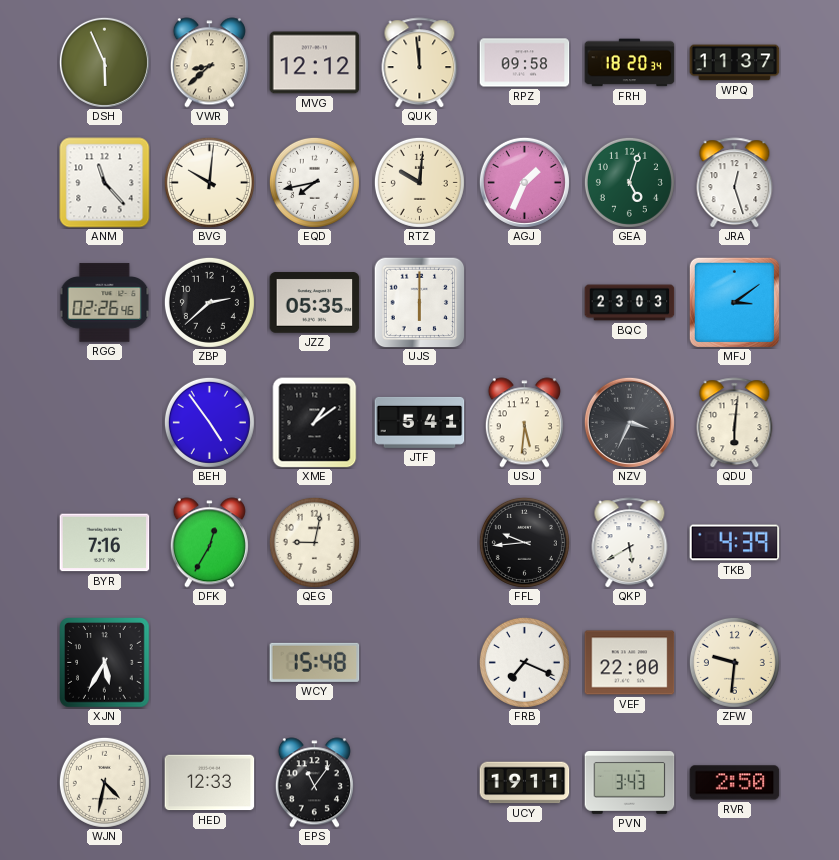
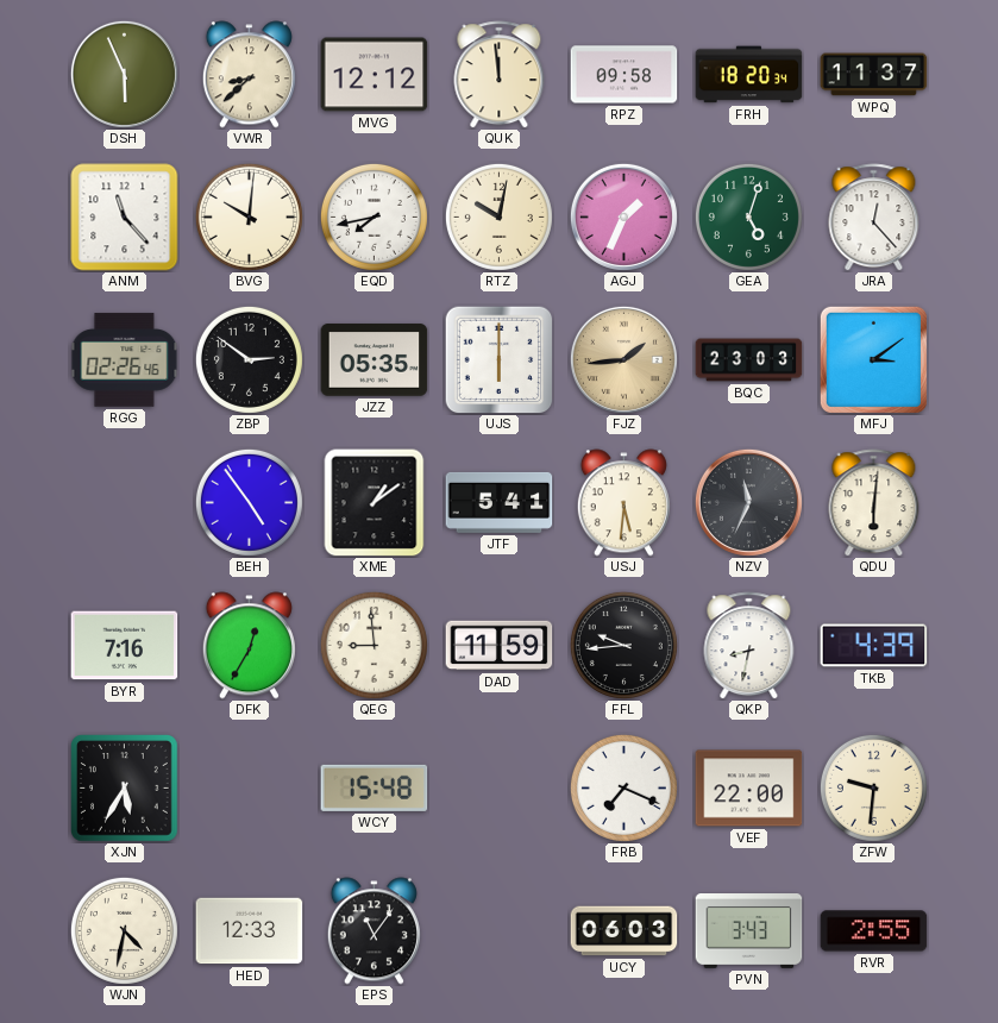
RTZ: 10:01 -> 10:02 (498, 216)
JRA: 12:27 -> 12:23 (874, 218)
ZBP: 2:38 -> 2:51 (249, 359)
FJZ: none -> 1:44 (623, 359)
NZV: 3:34 -> 11:34 (748, 502)
QEG: 9:02 -> 8:59 (374, 645)
DAD: none -> 11:59 (500, 646)
QKP: 5:40 -> 8:32 (749, 646)
UCY: 19:11 -> 06:03 (624, 931)
RVR: 2:50 -> 2:55 (874, 931)
